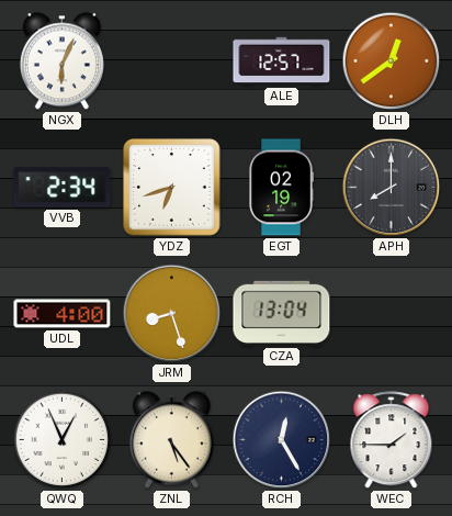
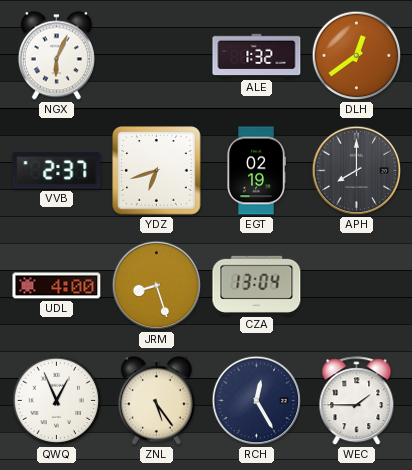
ALE: 12:57 -> 1:32 (257, 56)
VVB: 2:34 -> 2:37 (57, 171)
